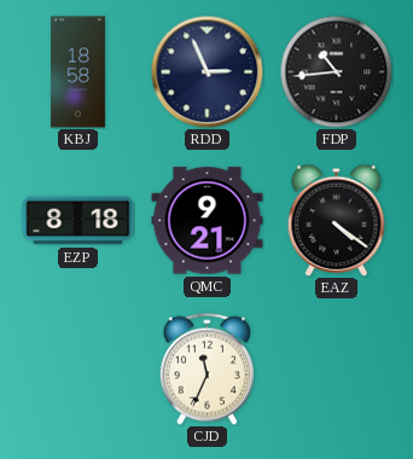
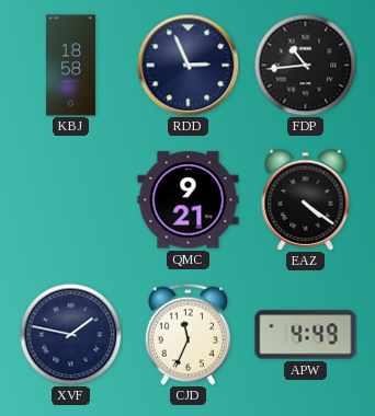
EZP: 8:18 -> none (78, 221)
XVF: none -> 1:47 (70, 334)
APW: none -> 4:49 (306, 335)
